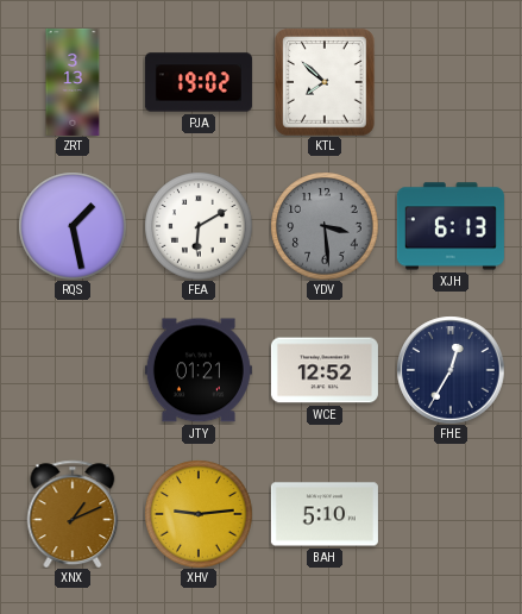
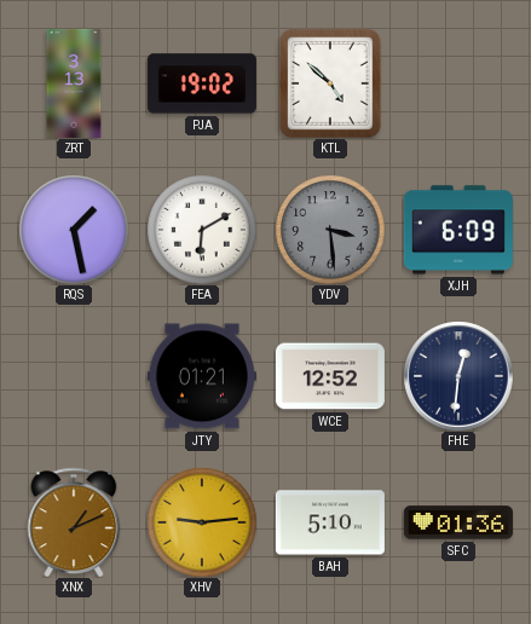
KTL: 7:52 -> 4:52 (331, 83)
XJH: 6:13 -> 6:09 (458, 230)
FHE: 12:35 -> 12:31 (458, 376)
SFC: none -> 01:36 (458, 522)
